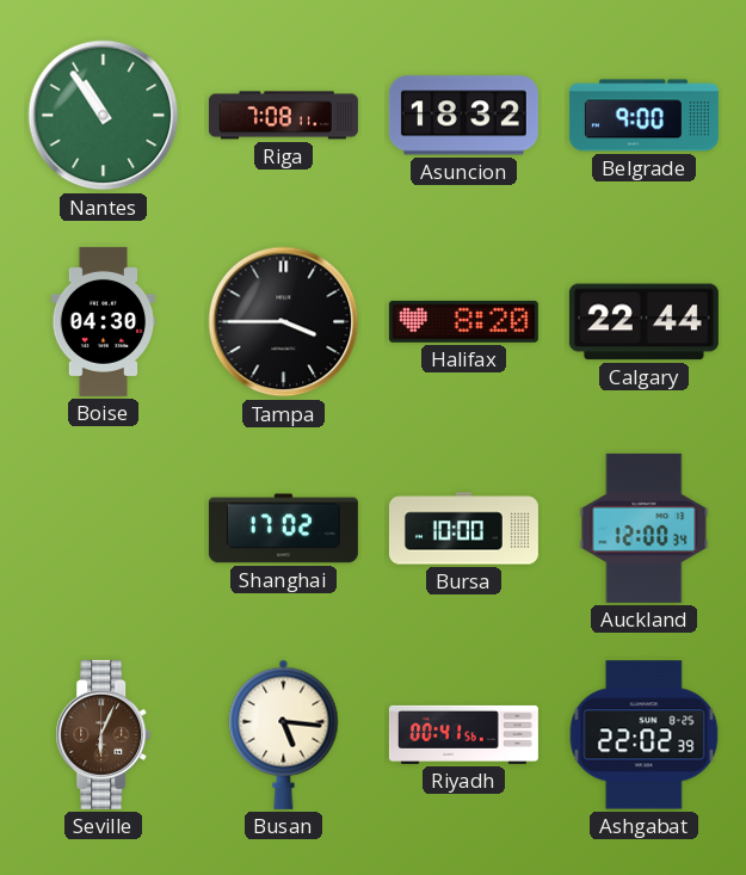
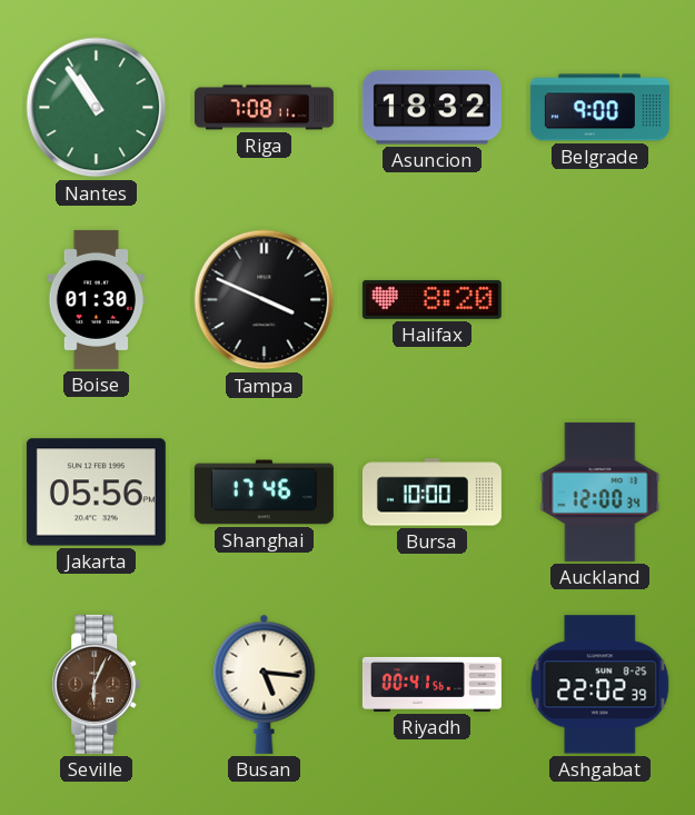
Boise: 04:30 -> 01:30 (97, 299)
Tampa: 3:45 -> 3:49 (265, 300)
Calgary: 22:44 -> none (643, 322)
Jakarta: none -> 05:56 (96, 493)
Shanghai: 17:02 -> 17:46 (264, 493)
